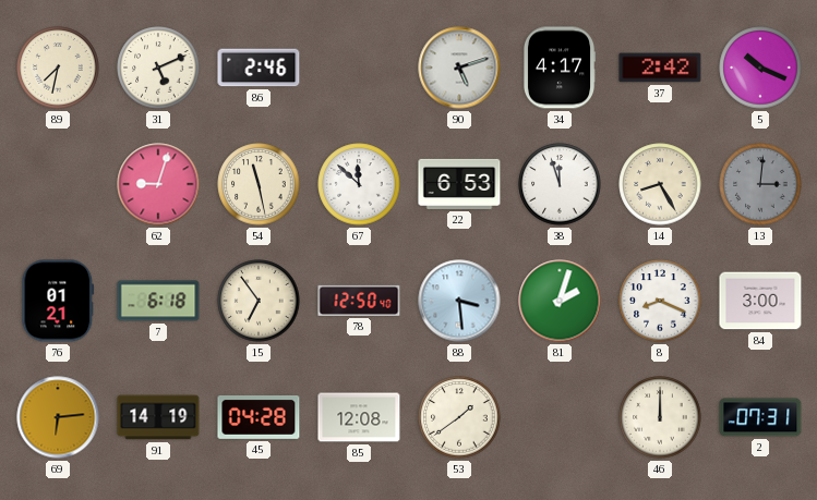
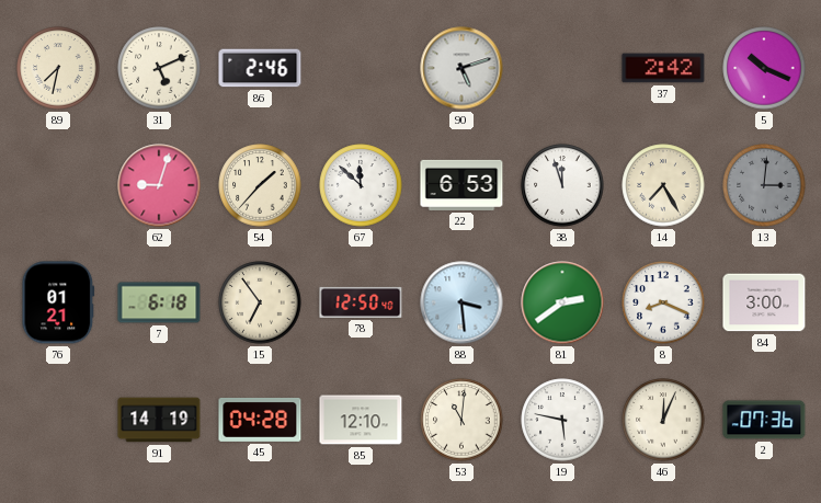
34: 4:17 -> none (558, 68)
54: 11:28 -> 1:37 (260, 185)
14: 8:25 -> 7:25 (663, 185)
81: 2:03 -> 2:39 (562, 302)
69: 6:14 -> none (58, 417)
85: 12:08 -> 12:10 (361, 420)
53: 1:39 -> 11:01 (461, 420)
19: none -> 5:47 (562, 420)
46: 12:00 -> 12:04 (663, 420)
2: 07:31 -> 07:36 (764, 420)
